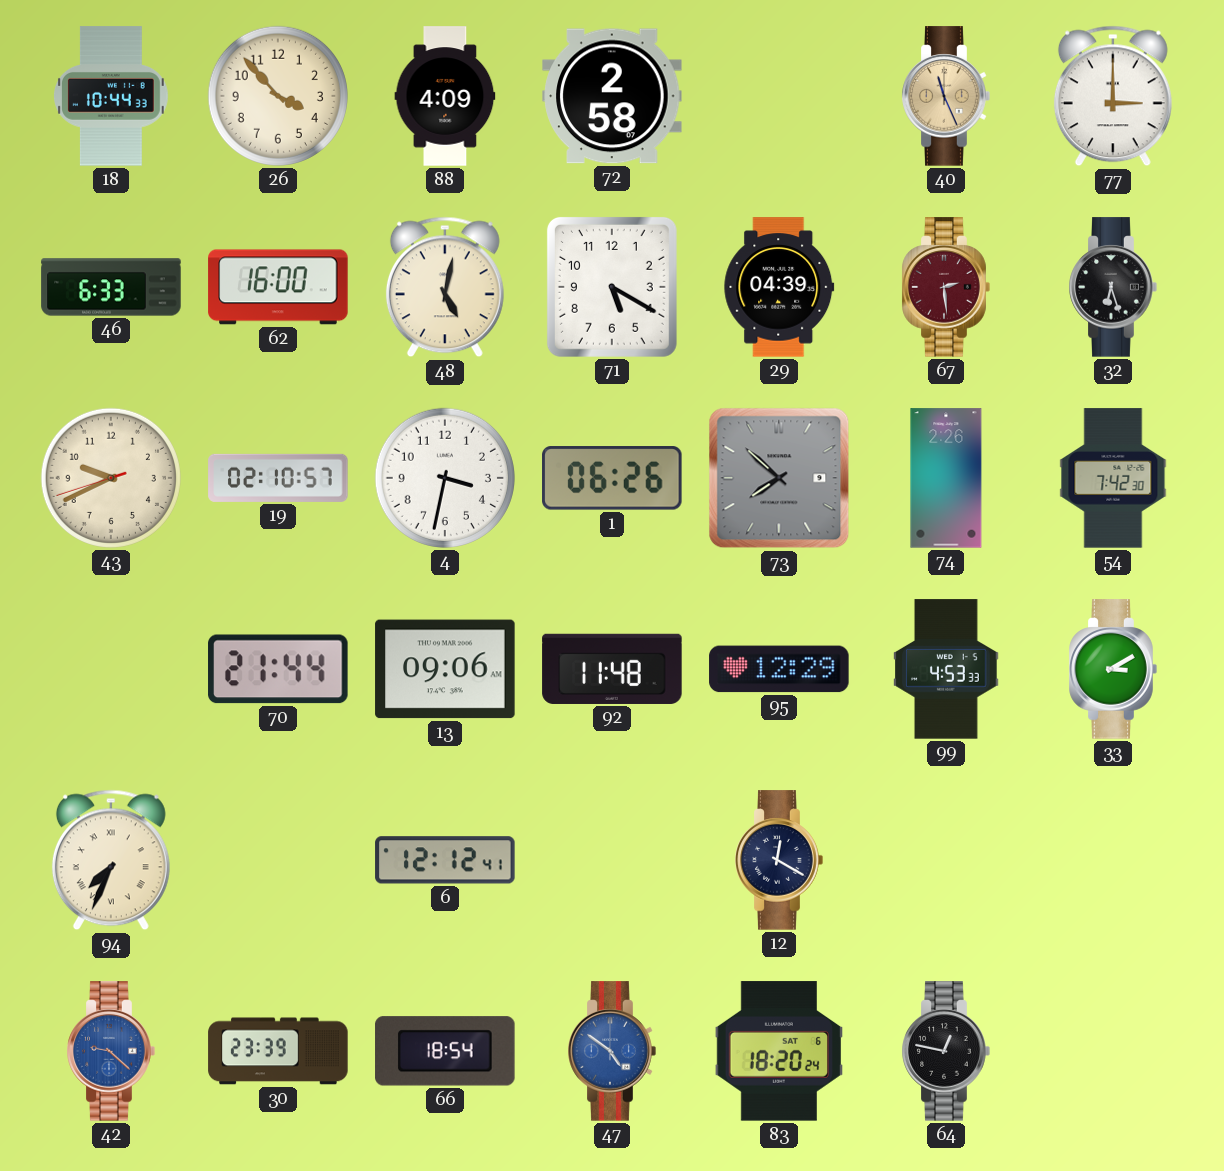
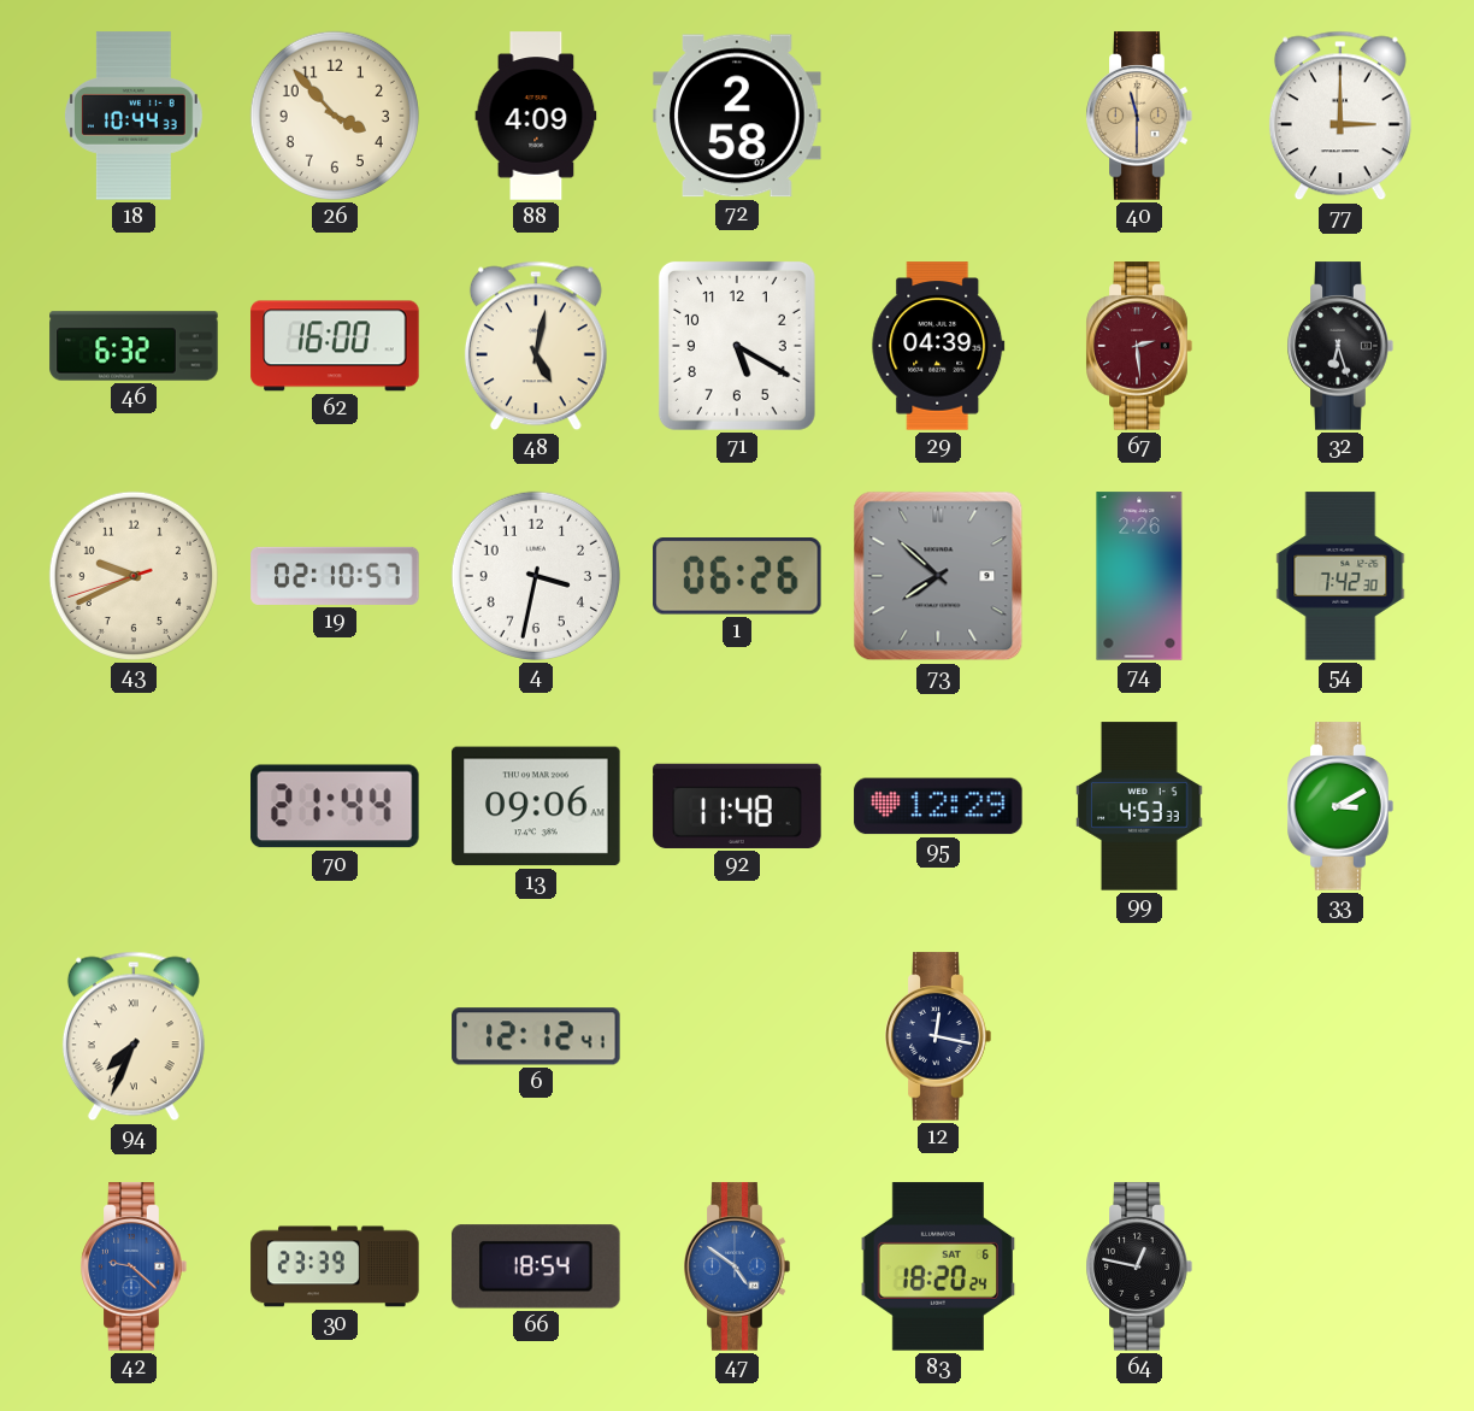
40: 11:26 -> 11:30 (1139, 116)
46: 6:33 -> 6:32 (134, 346)
12: 12:20 -> 12:17 (938, 1036)
